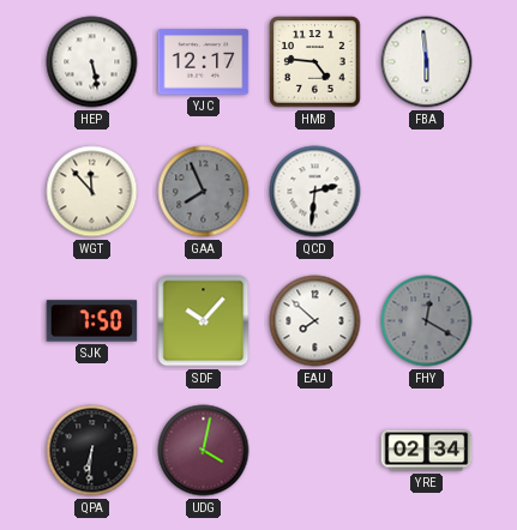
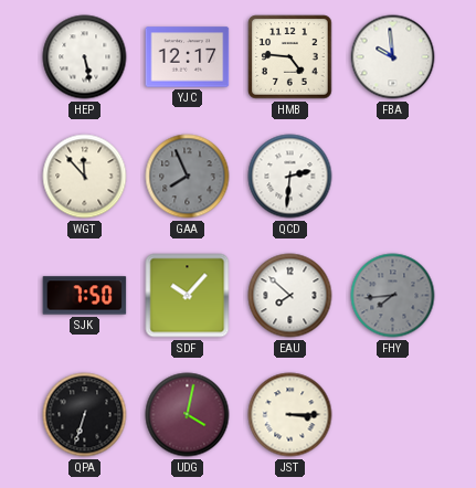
FBA: 5:59 -> 9:59 (393, 57)
FHY: 12:20 -> 7:44 (393, 296)
QPA: 6:31 -> 6:33 (85, 415)
JST: none -> 3:15 (290, 415)
YRE: 02:34 -> none (427, 451)
